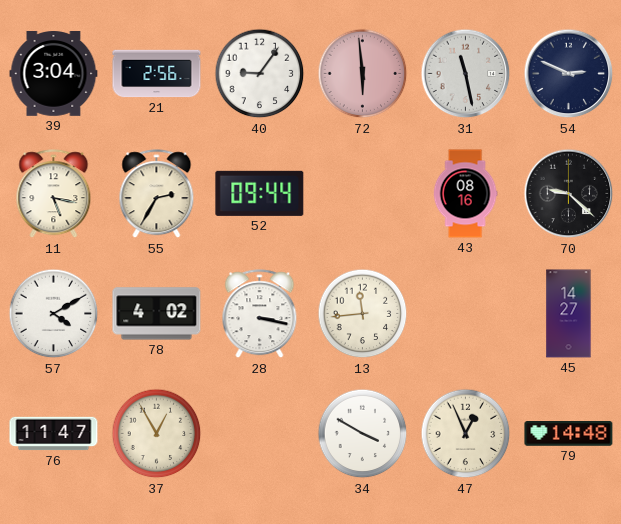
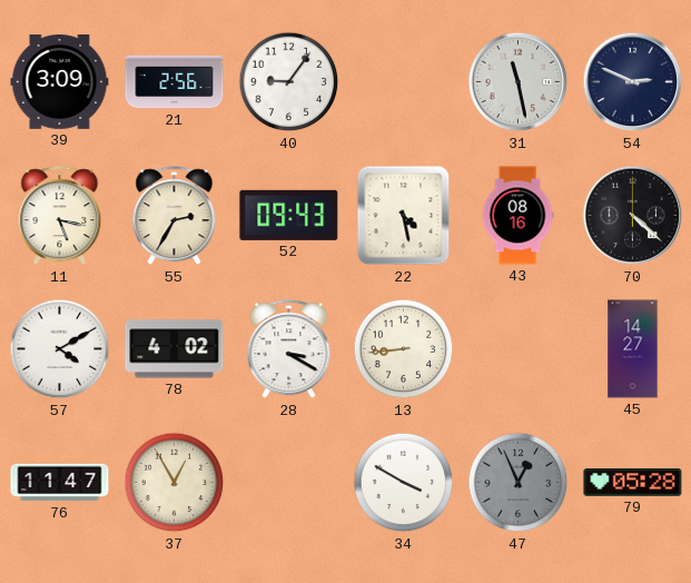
39: 3:04 -> 3:09 (60, 82)
72: 5:59 -> none (363, 74)
52: 09:44 -> 09:43 (289, 215)
22: none -> 4:28 (404, 216)
70: 9:22 -> 4:22 (633, 216)
28: 3:17 -> 3:20 (289, 349)
13: 11:44 -> 8:44 (404, 349)
47 dial: cream -> grey (519, 483)
79: 14:48 -> 05:28 (633, 483)
